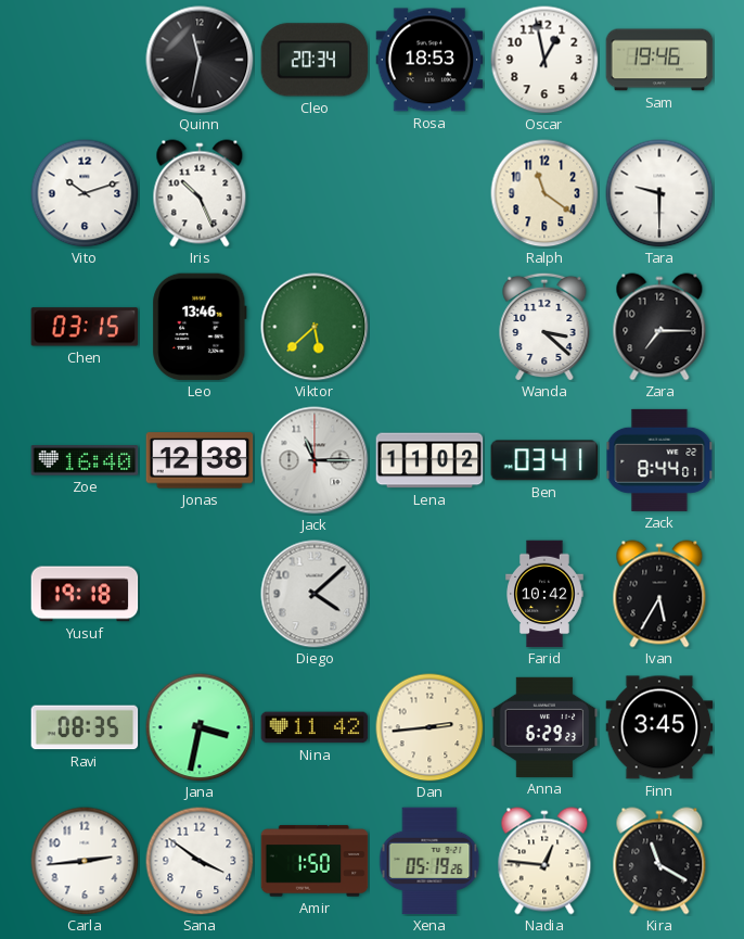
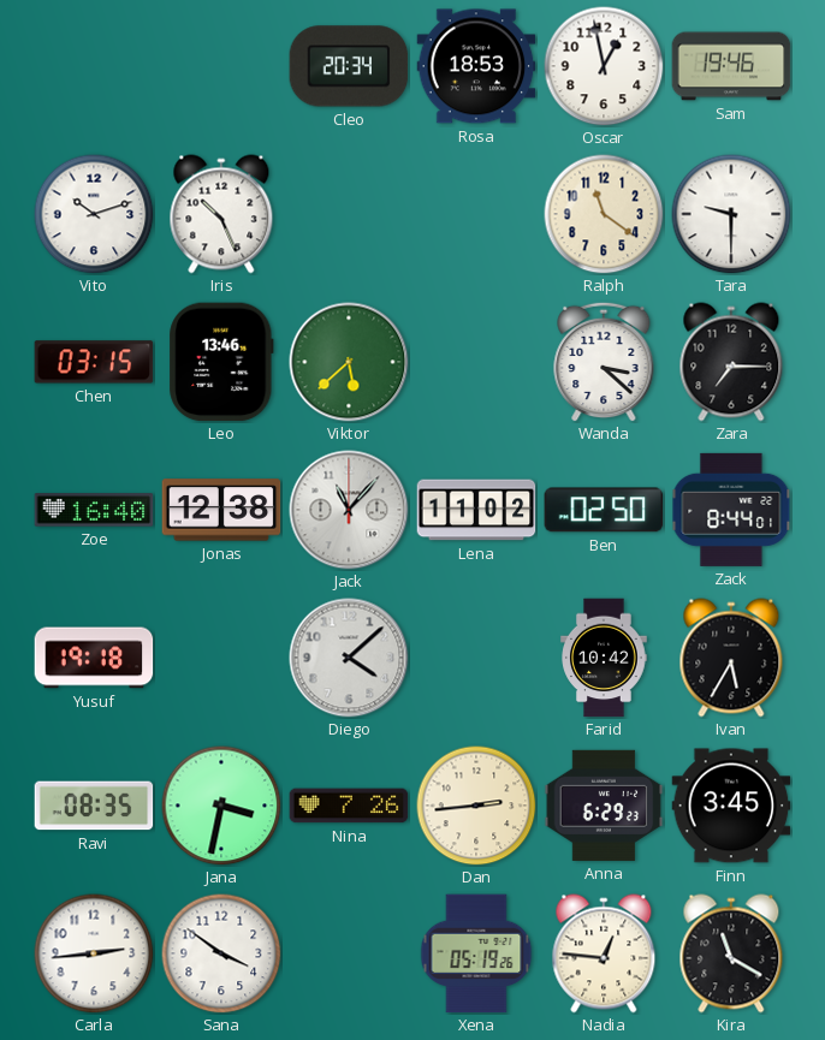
Quinn: 11:32 -> none (200, 60)
Jack: 11:15 -> 11:07 (349, 510)
Ben: 03:41 -> 02:50 (604, 510)
Nina: 11:42 -> 7:26 (349, 806)
Amir: 1:50 -> none (315, 861)
